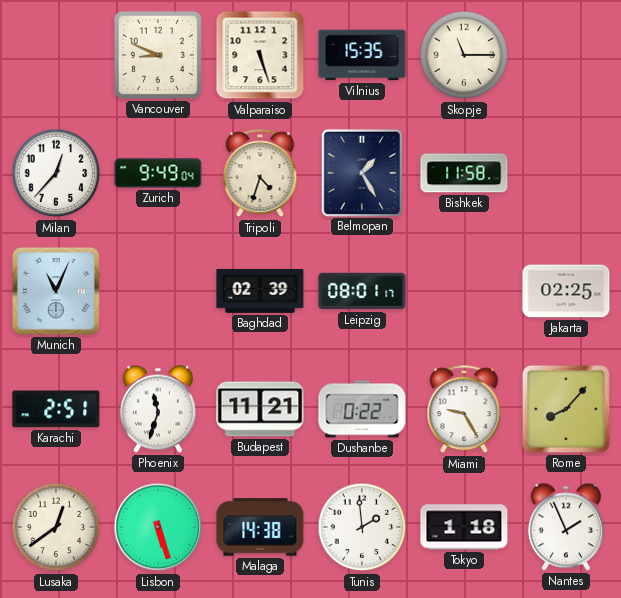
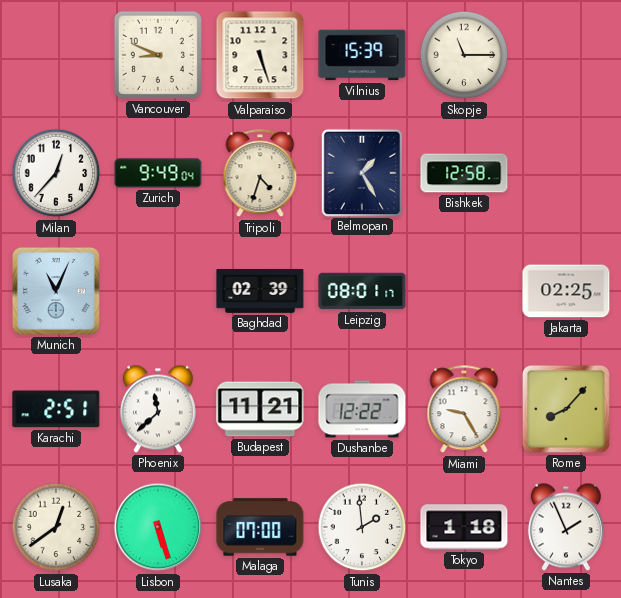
Vilnius: 15:35 -> 15:39 (362, 55)
Bishkek: 11:58 -> 12:58 (464, 173)
Phoenix: 11:33 -> 11:38 (158, 409)
Dushanbe: 0:22 -> 12:22 (362, 409)
Malaga: 14:38 -> 07:00 (260, 527)
